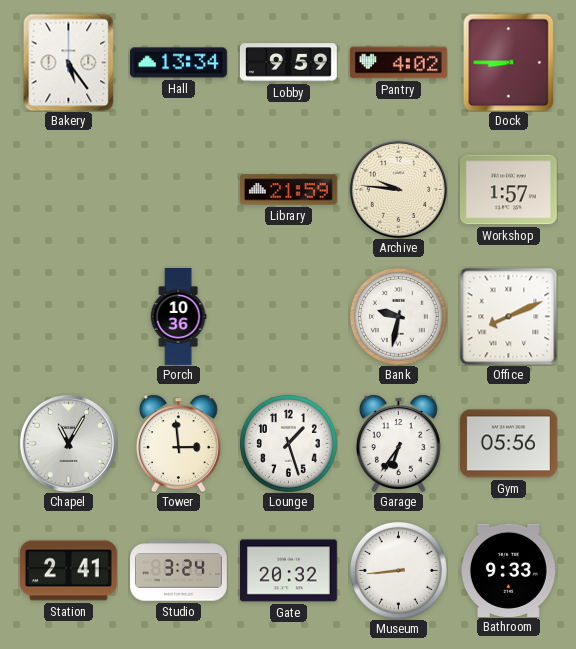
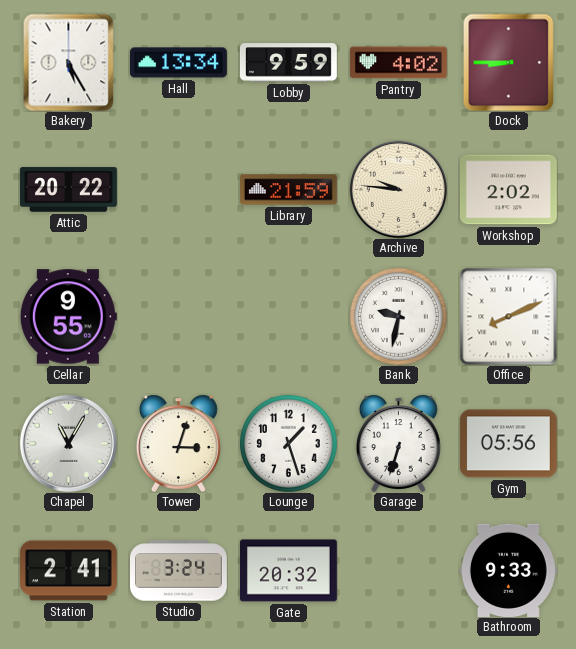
Bakery: 5:24 -> 5:25 (69, 62)
Attic: none -> 20:22 (68, 190)
Workshop: 1:57 -> 2:02 (508, 190)
Cellar: none -> 9:55 (68, 317)
Porch: 10:36 -> none (178, 317)
Tower: 2:59 -> 3:03 (178, 443)
Garage: 6:36 -> 6:33 (398, 443)
Museum: 8:44 -> none (398, 570)
